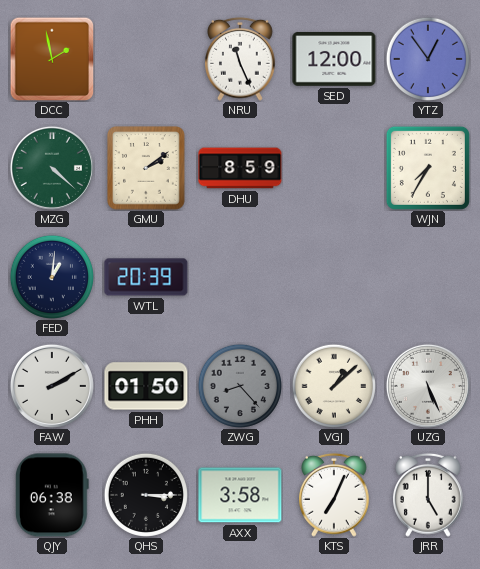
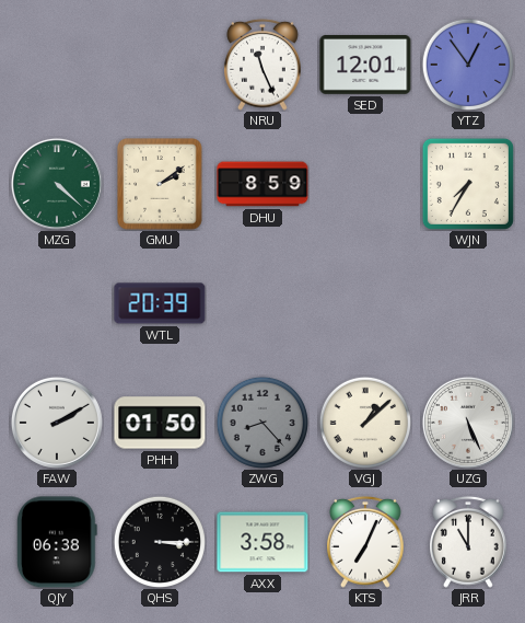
DCC: 1:58 -> none (52, 59)
SED: 12:00 -> 12:01 (365, 66)
FED: 1:01 -> none (51, 276)
JRR: 5:00 -> 11:00 (469, 542)
